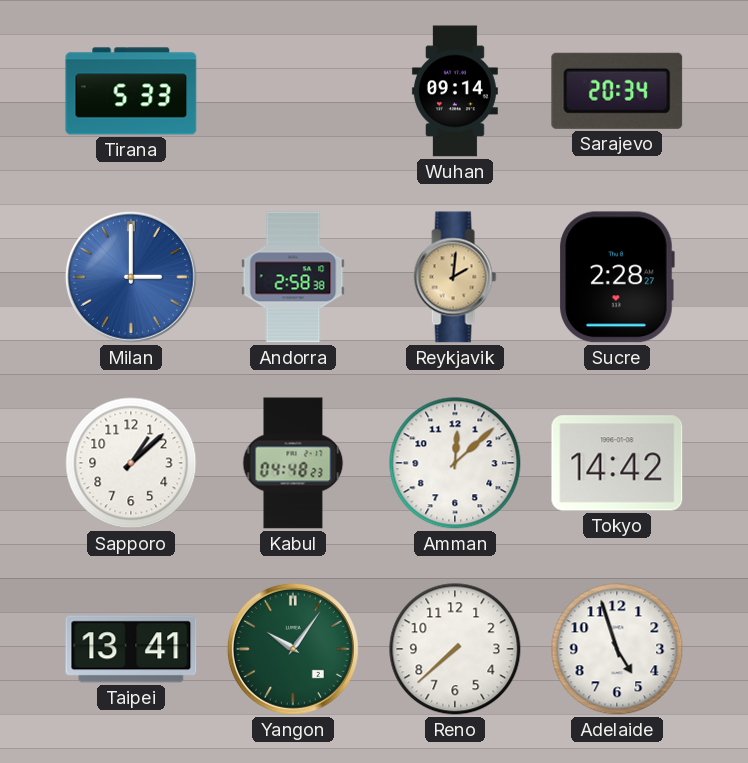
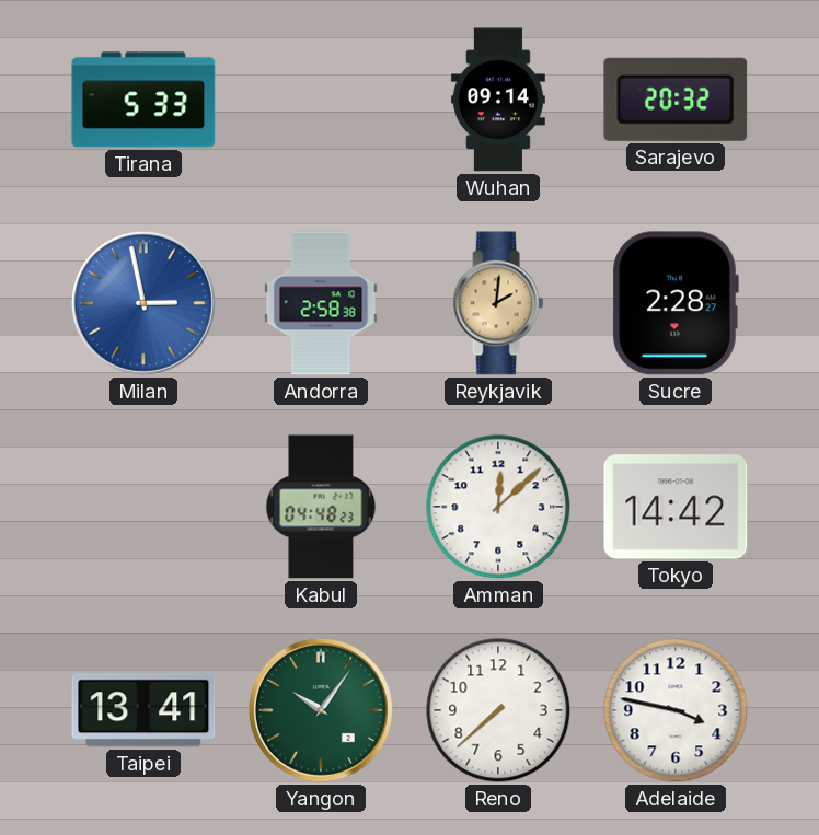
Sarajevo: 20:34 -> 20:32 (676, 100)
Milan: 3:00 -> 2:58 (143, 303)
Sapporo: 1:08 -> none (131, 463)
Adelaide: 4:57 -> 3:47 (676, 710)
